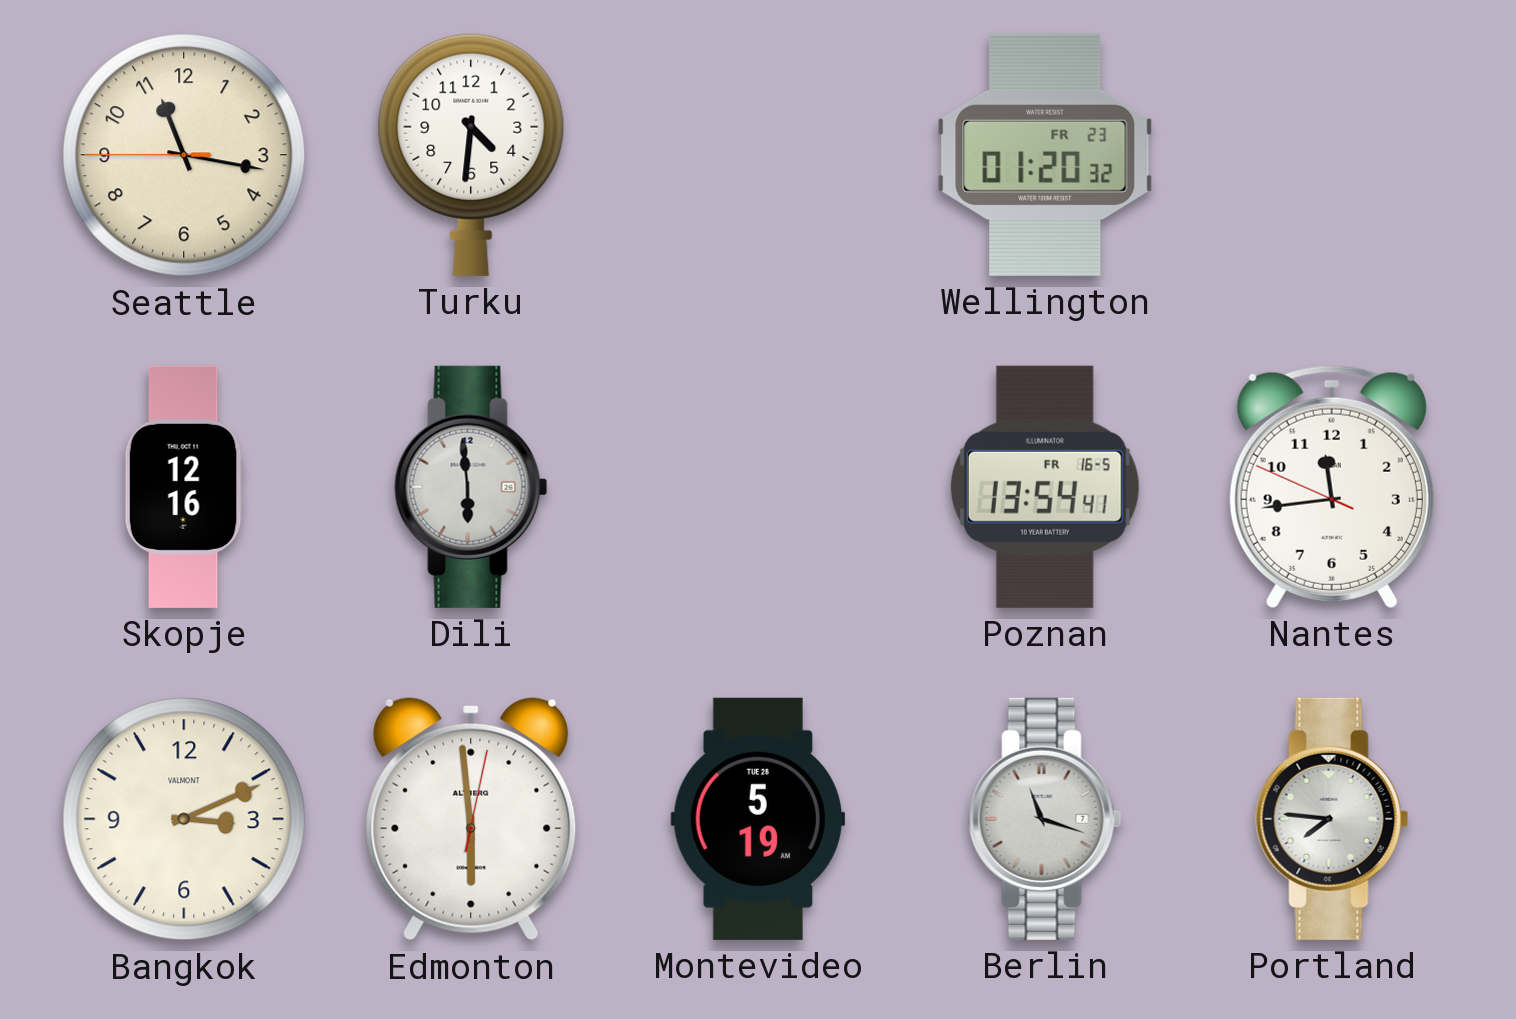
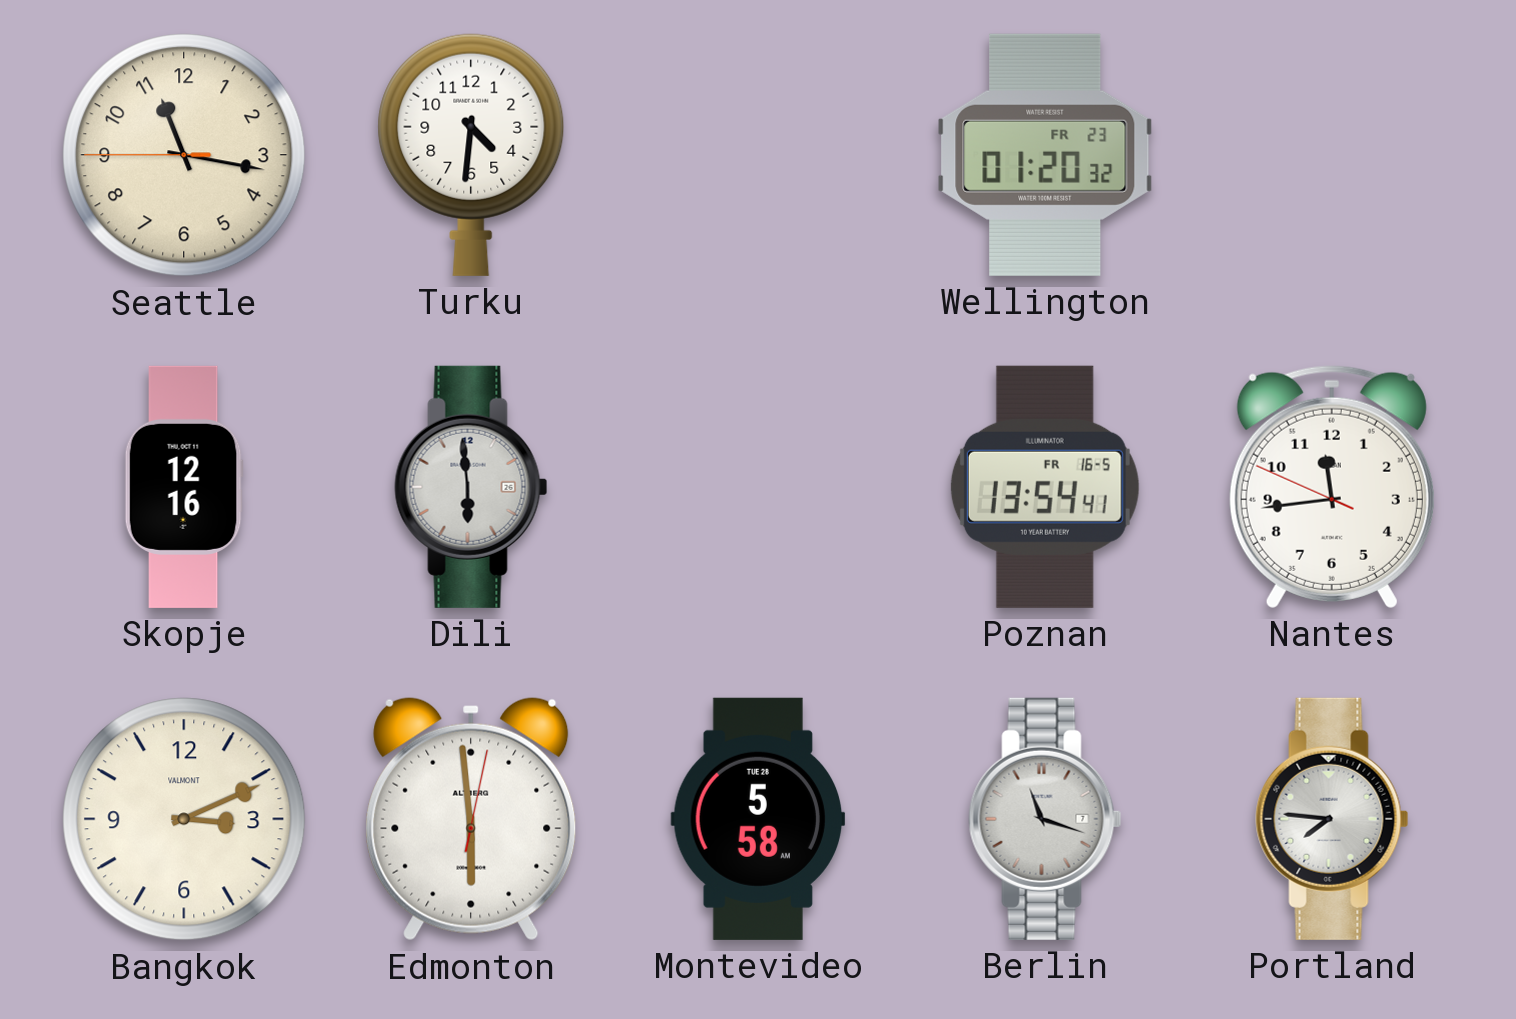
Montevideo: 5:19 -> 5:58 (758, 819)
